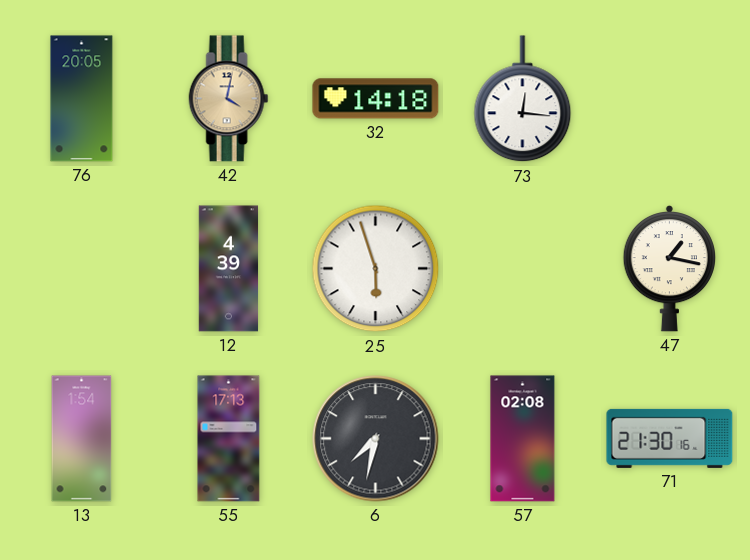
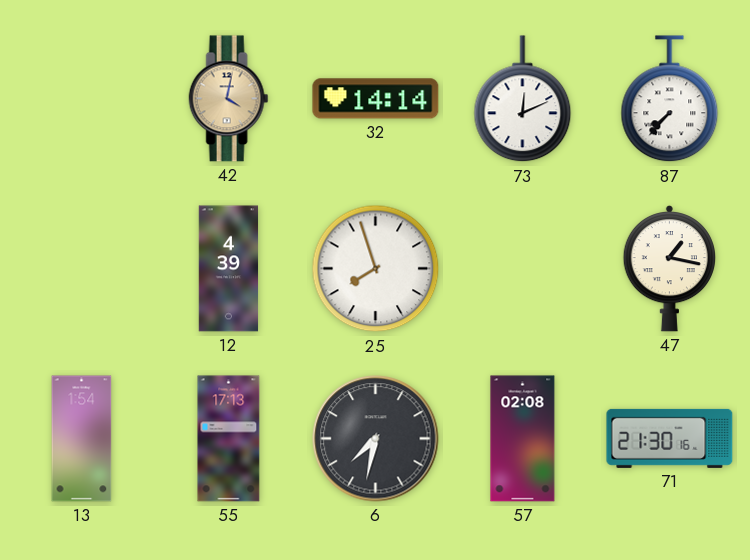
76: 20:05 -> none (82, 99)
32: 14:18 -> 14:14 (376, 99)
73: 12:16 -> 12:11 (523, 99)
87: none -> 7:37 (670, 99)
25: 5:57 -> 7:57 (376, 269)
